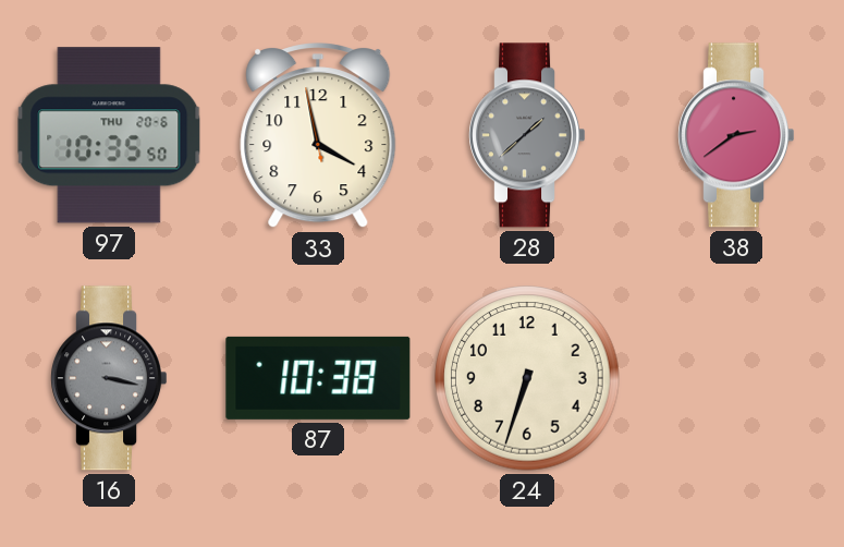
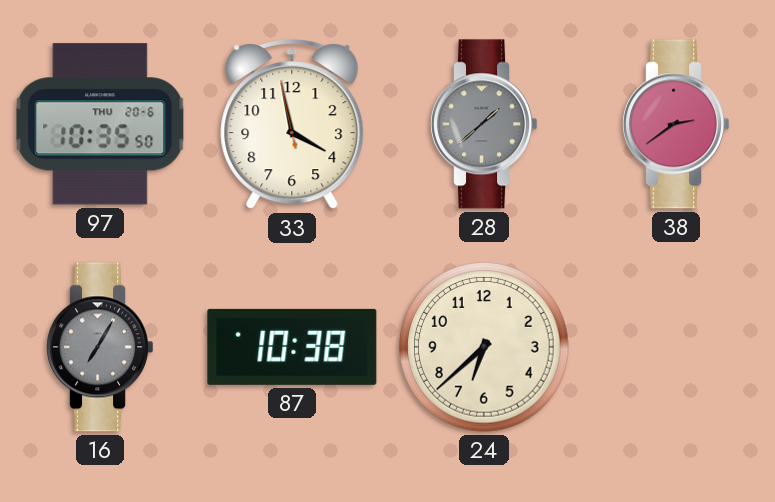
16: 3:17 -> 7:05 (100, 347)
24: 6:33 -> 6:38 (484, 347)
